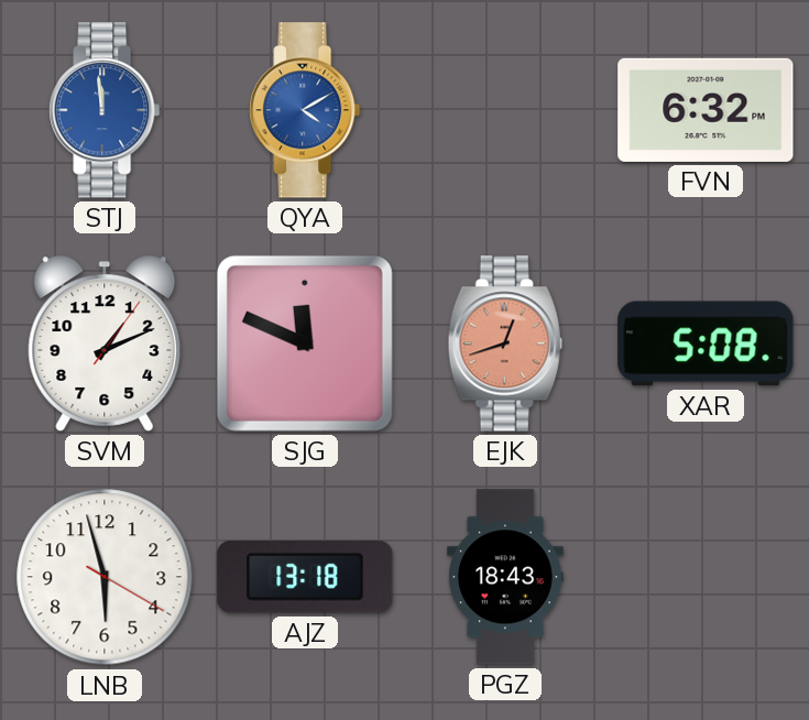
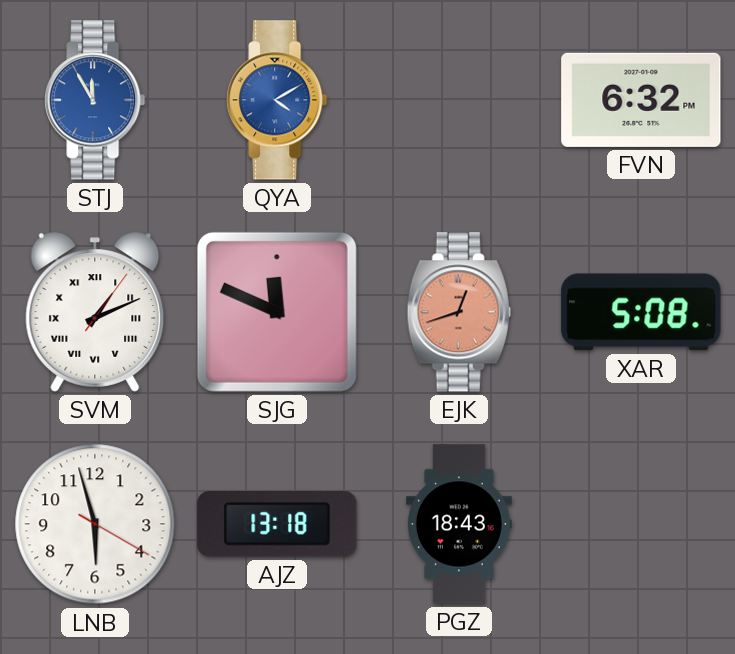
STJ: 11:59 -> 11:55 (95, 100)
SVM numerals: Arabic -> Roman (95, 312)
